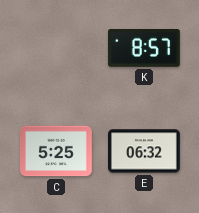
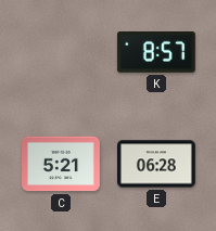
C: 5:25 -> 5:21 (62, 164)
E: 06:32 -> 06:28 (157, 164)
